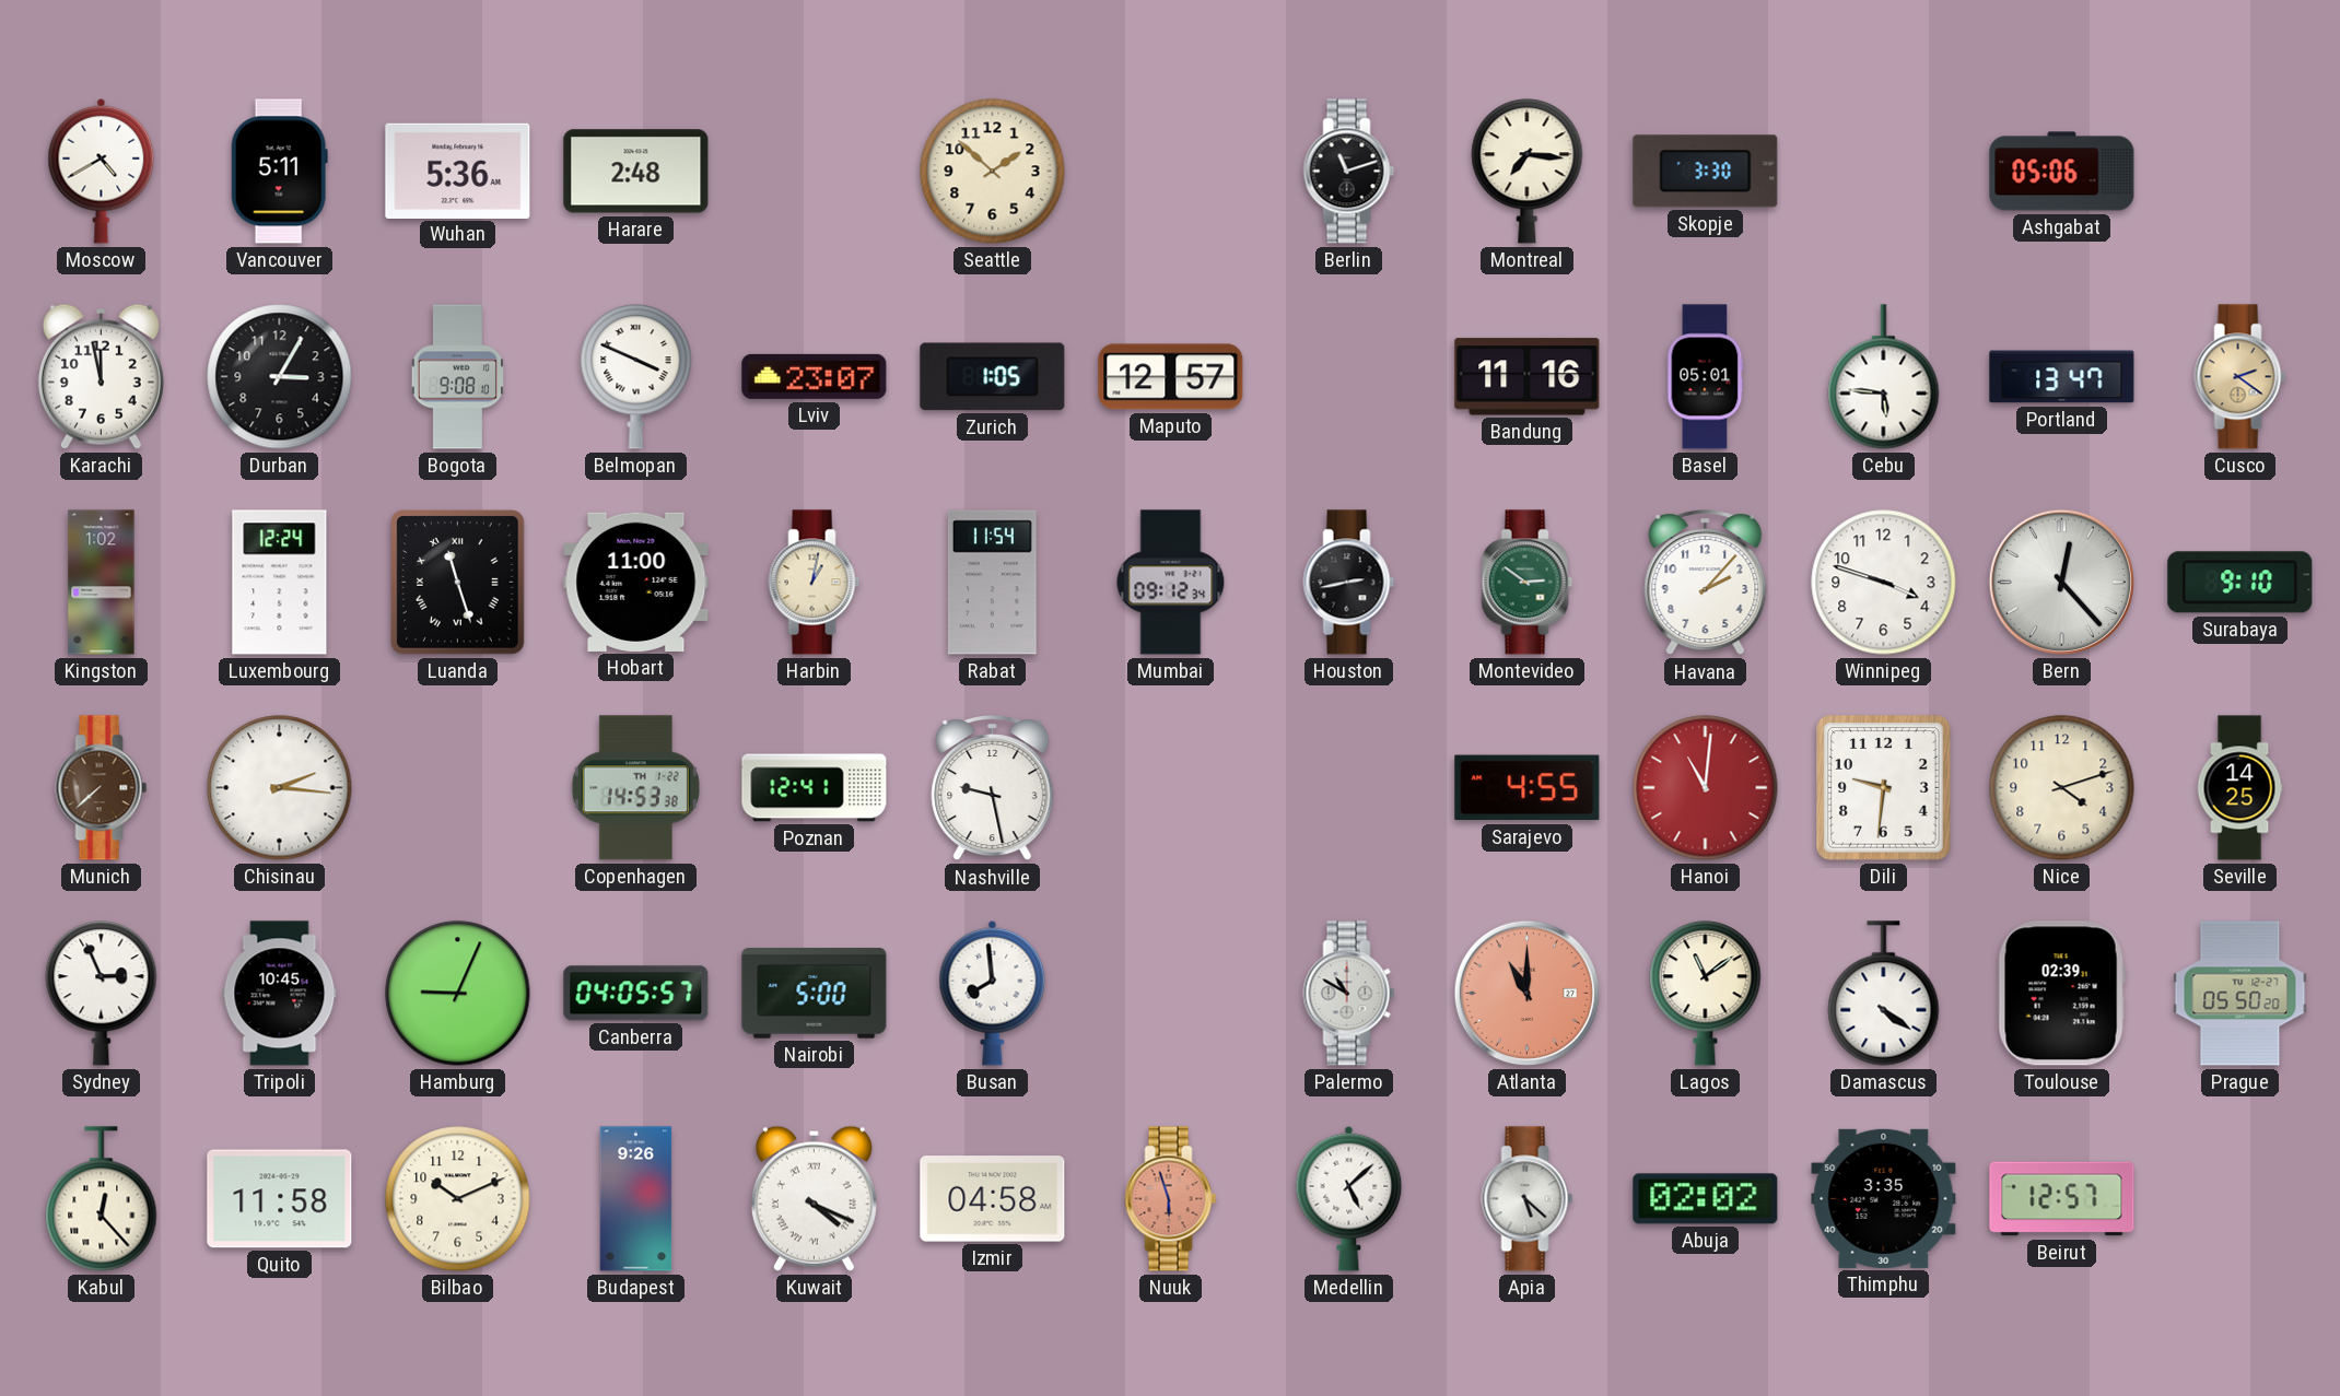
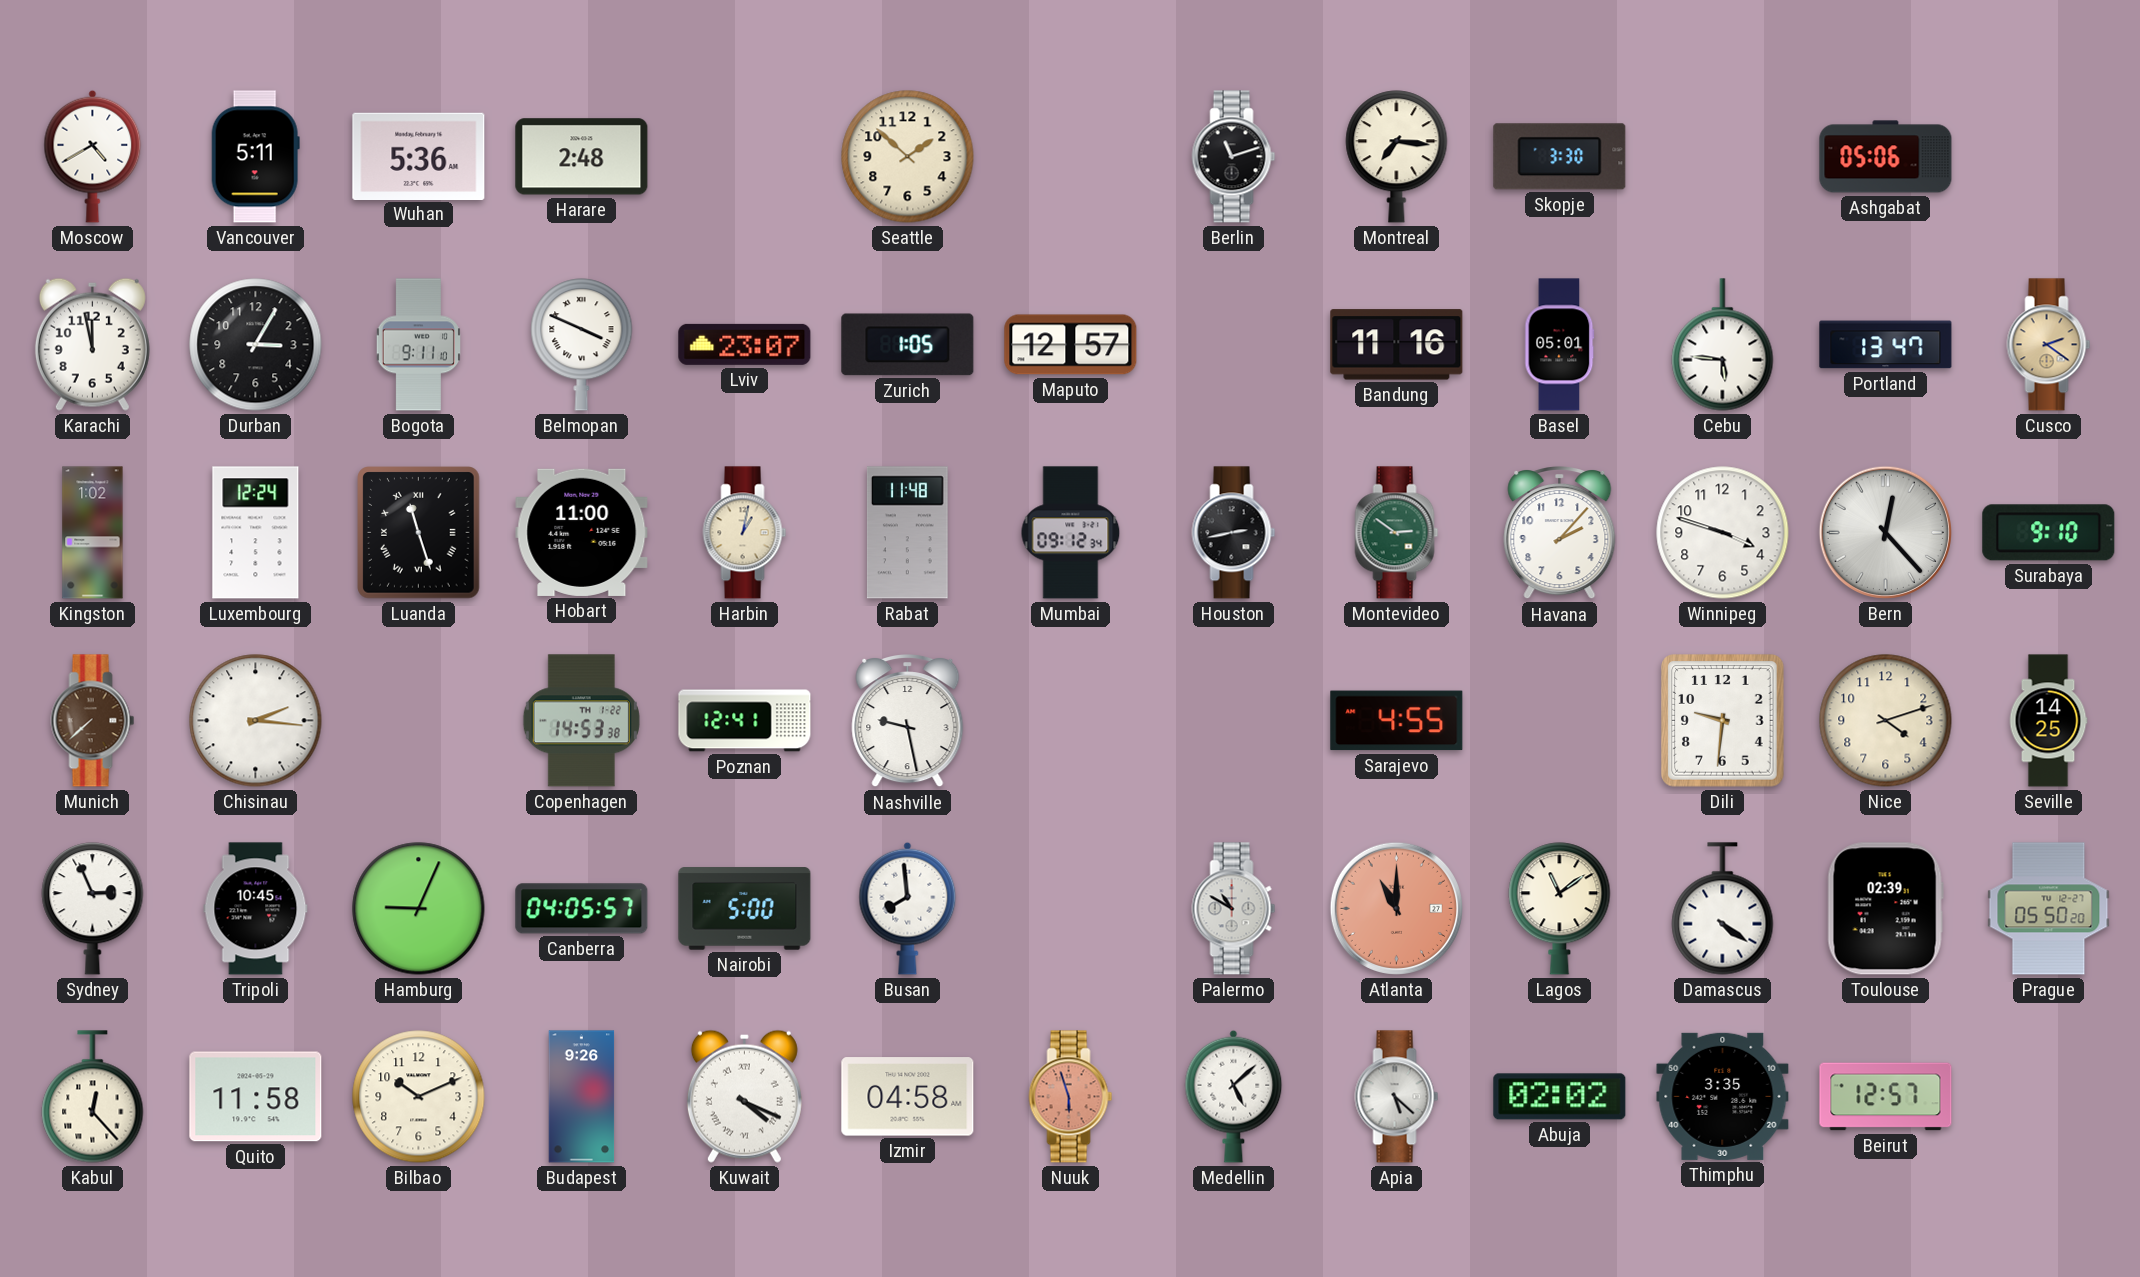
Bogota: 9:08 -> 9:11 (418, 345)
Rabat: 11:54 -> 11:48 (907, 533)
Hanoi: 11:01 -> none (1706, 788)
